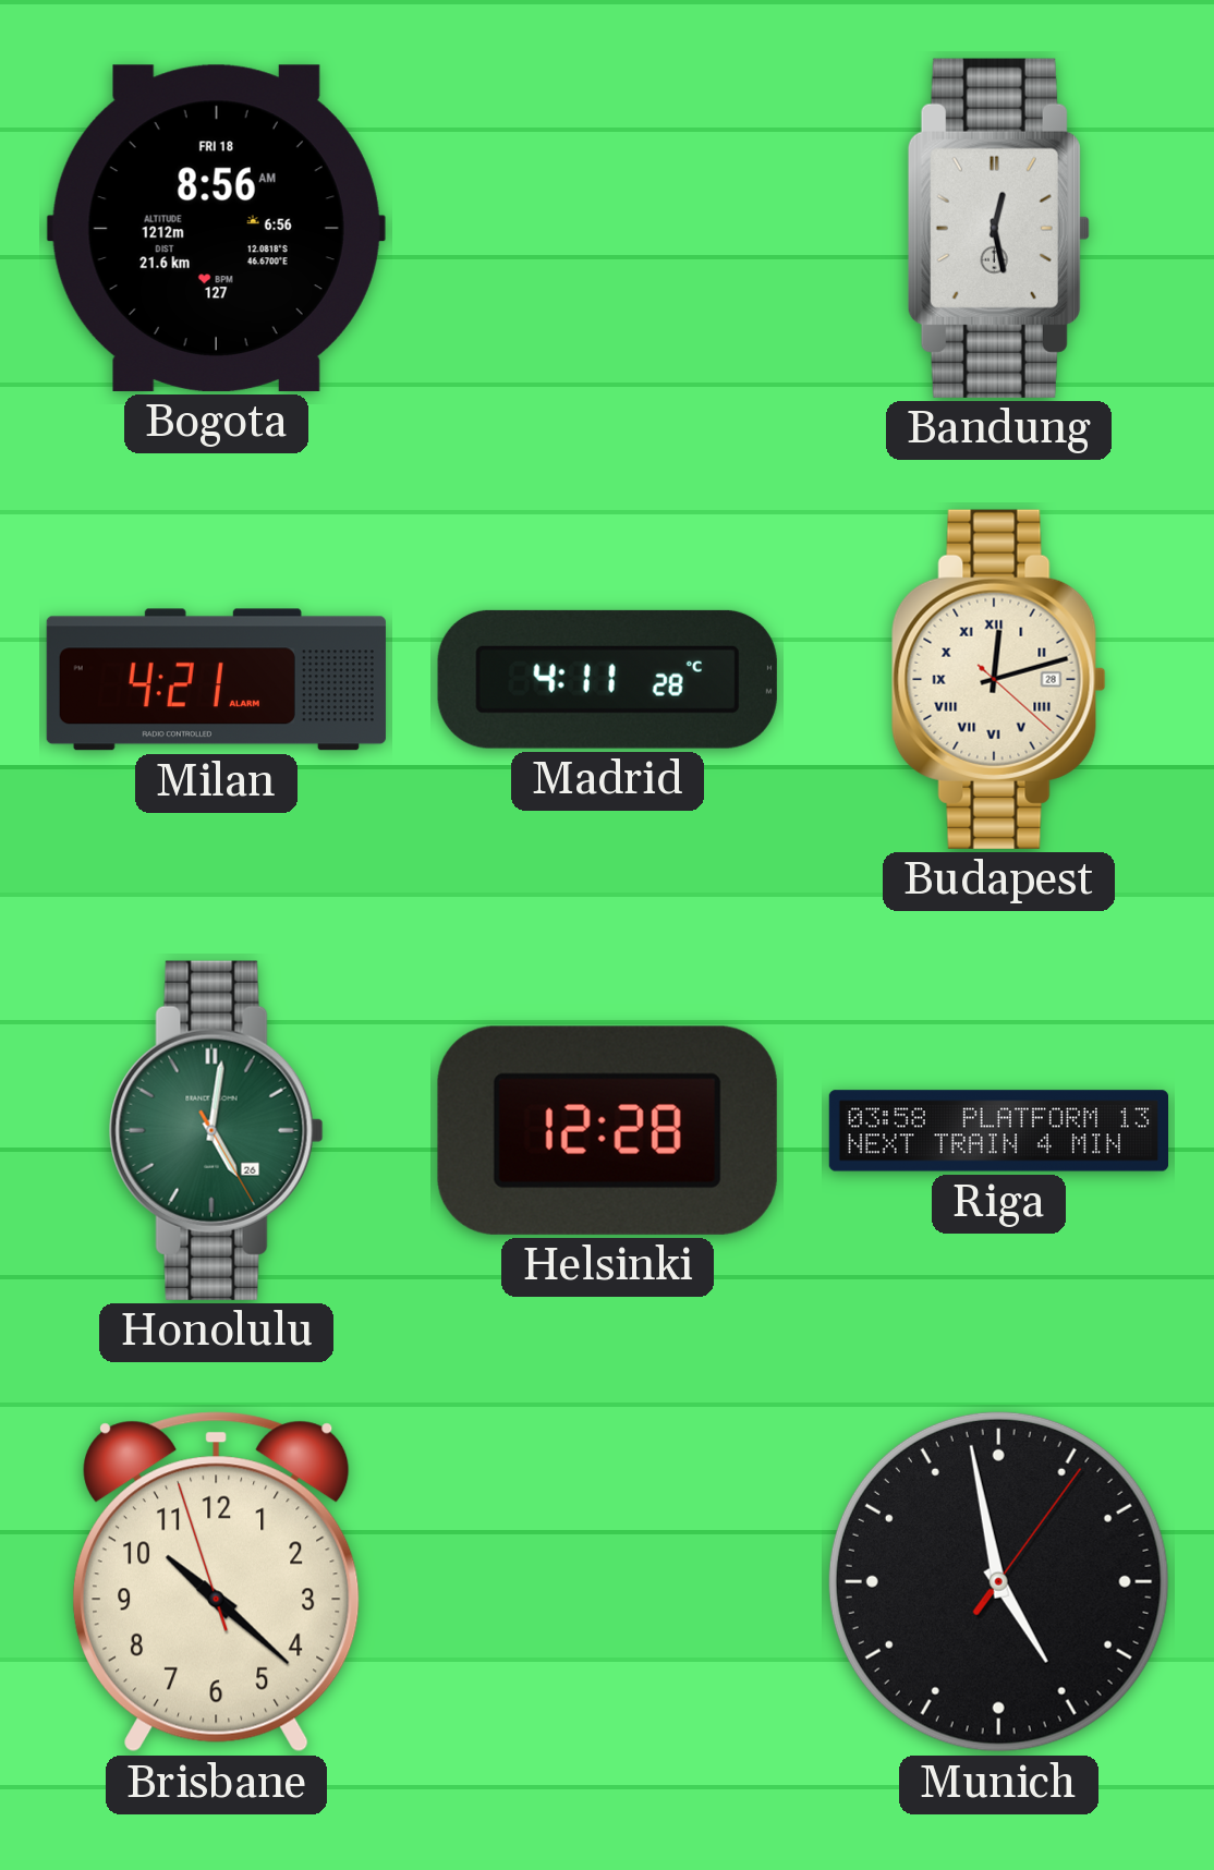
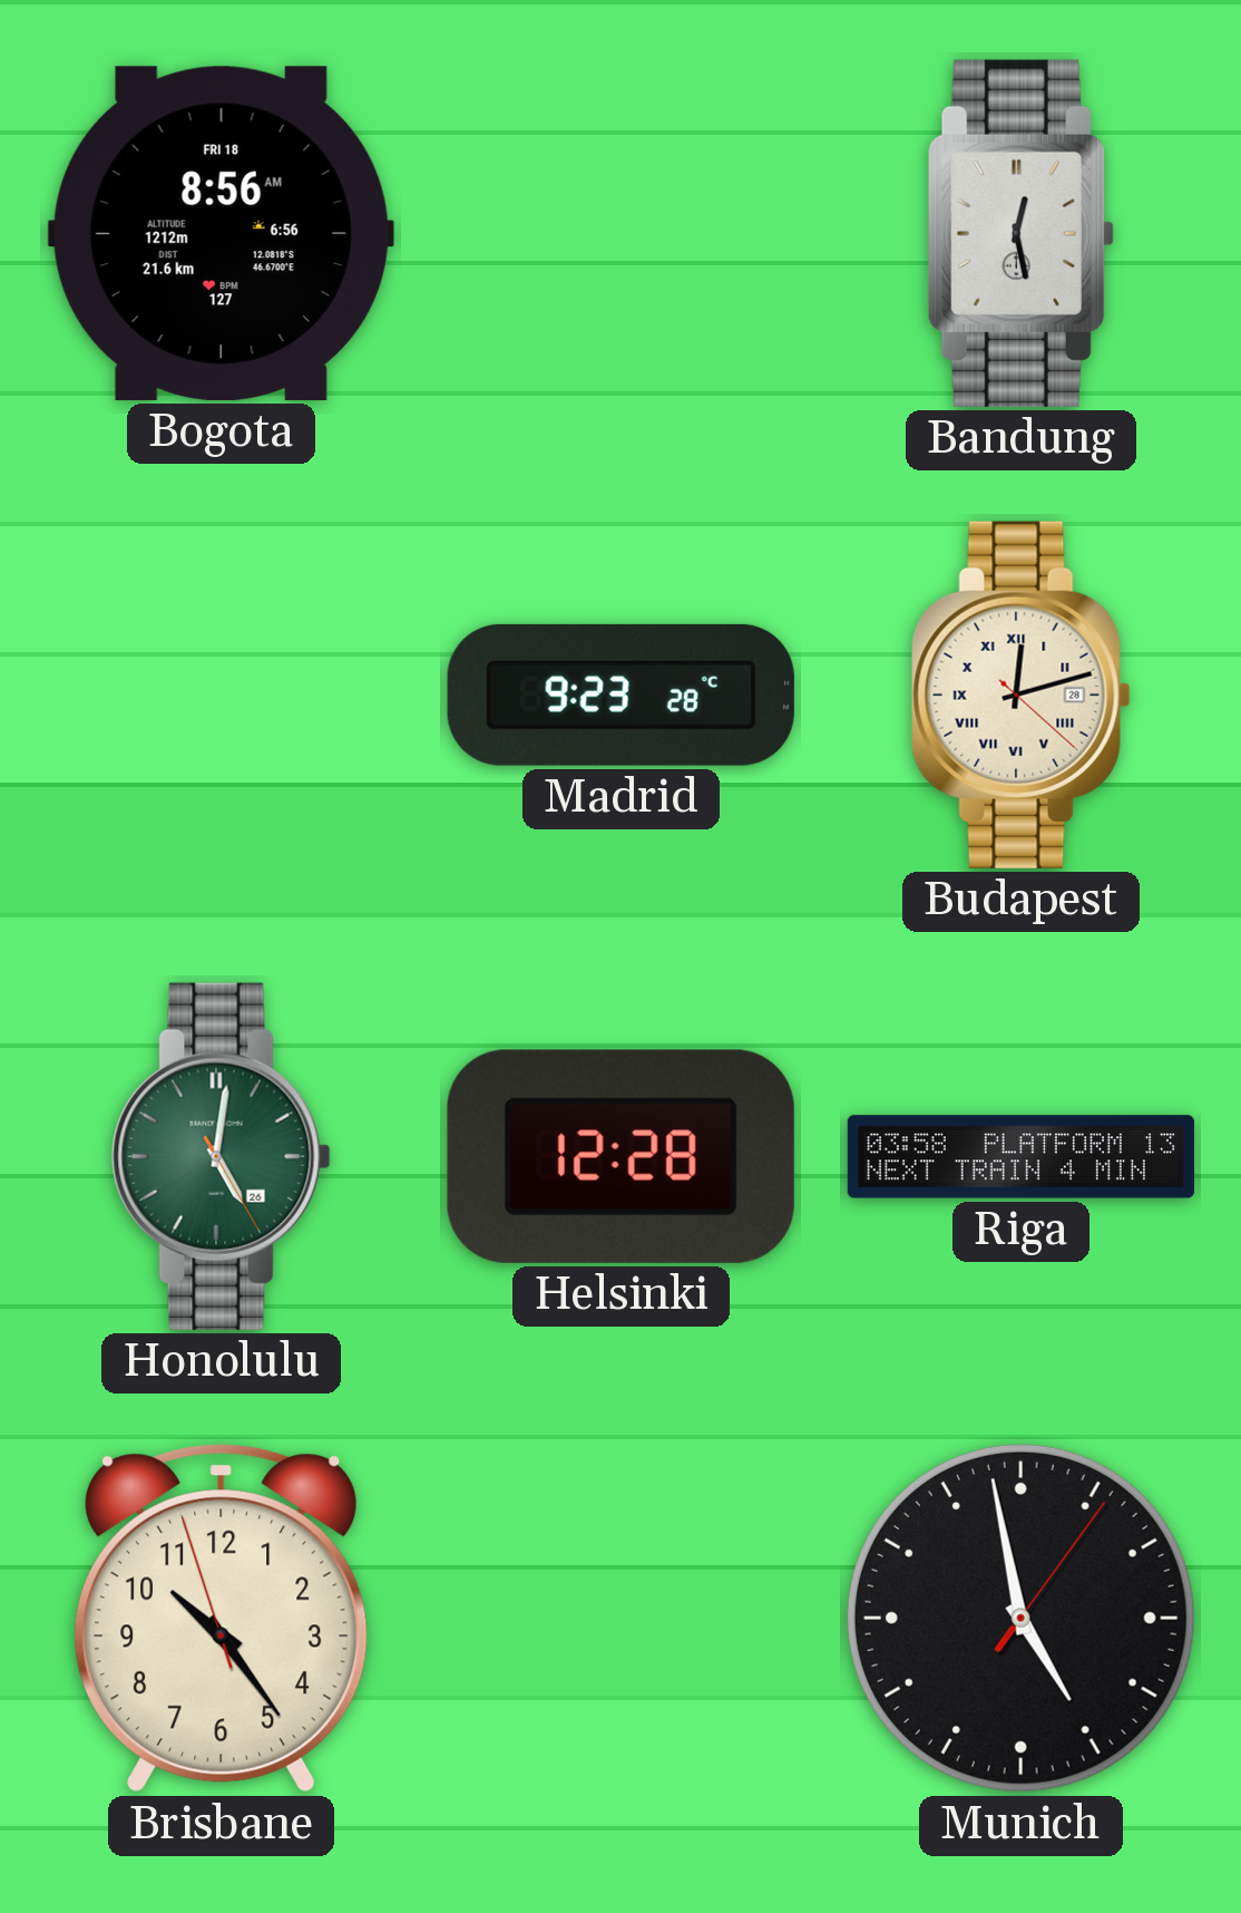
Milan: 4:21 -> none (216, 680)
Madrid: 4:11 -> 9:23 (620, 695)
Brisbane: 10:21 -> 10:23 (221, 1619)
